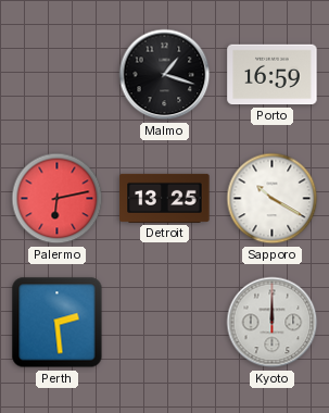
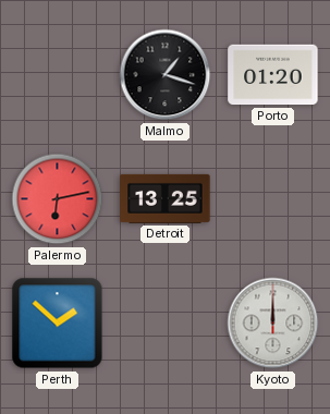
Porto: 16:59 -> 01:20 (273, 75)
Sapporo: 10:20 -> none (273, 199)
Perth: 2:29 -> 1:52 (58, 324)
